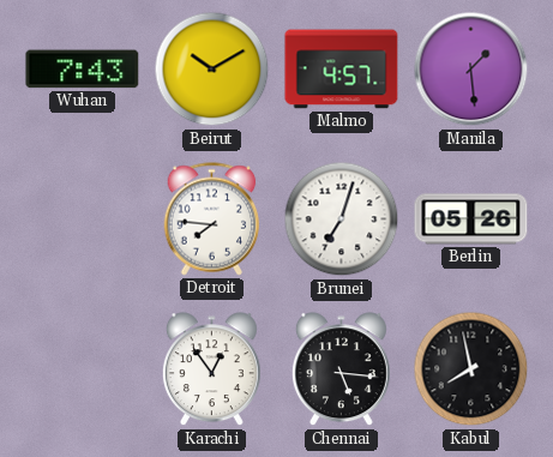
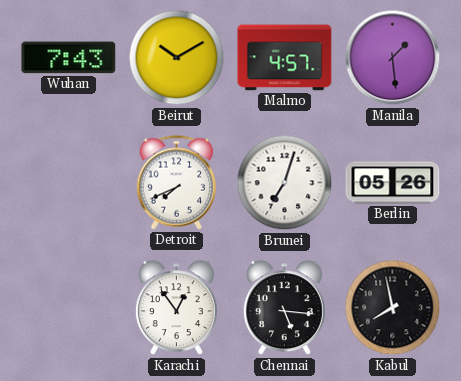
Detroit: 7:46 -> 7:41 (177, 183)
